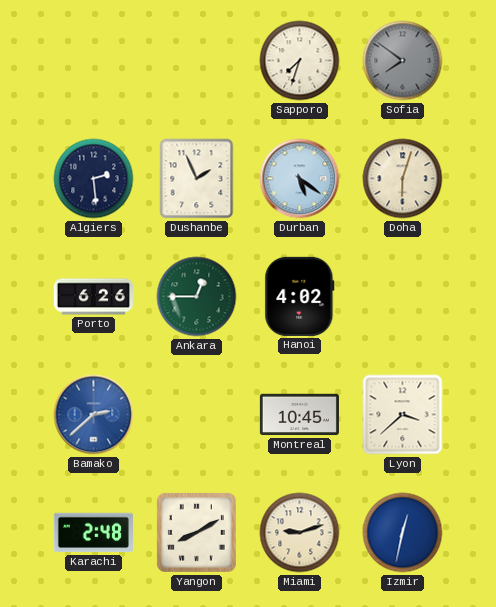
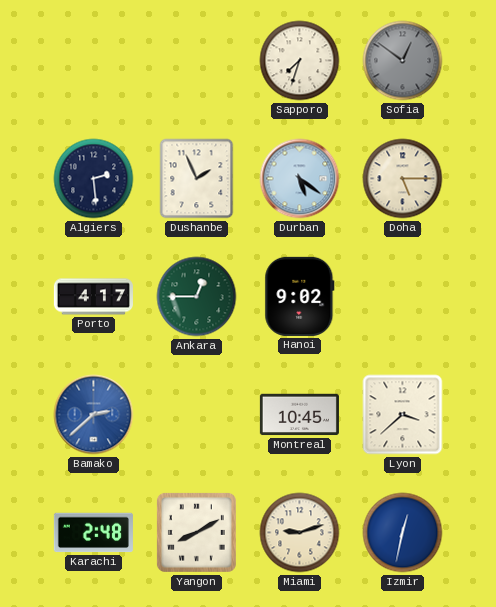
Sofia: 7:51 -> 12:51 (403, 61)
Doha: 6:03 -> 5:15 (403, 179)
Porto: 6:26 -> 4:17 (93, 297)
Hanoi: 4:02 -> 9:02 (300, 296)
